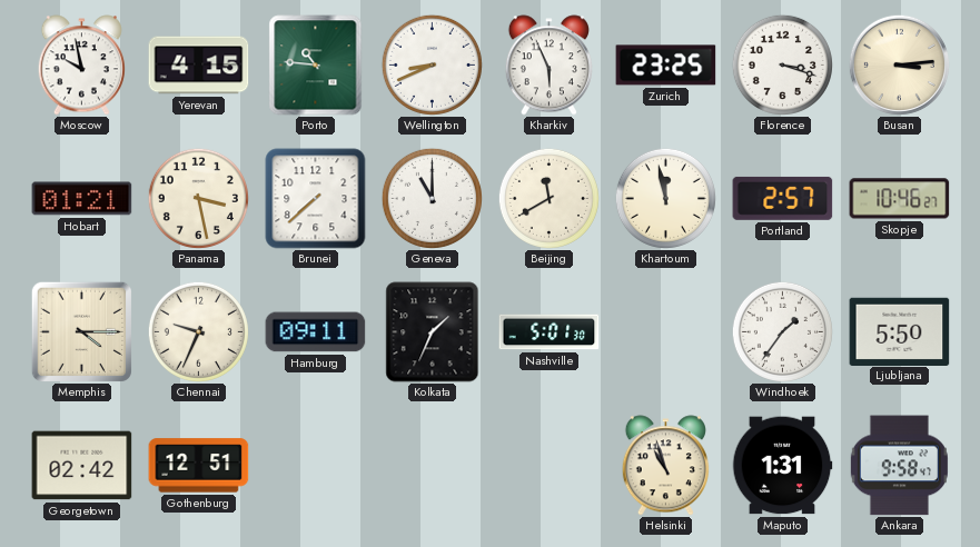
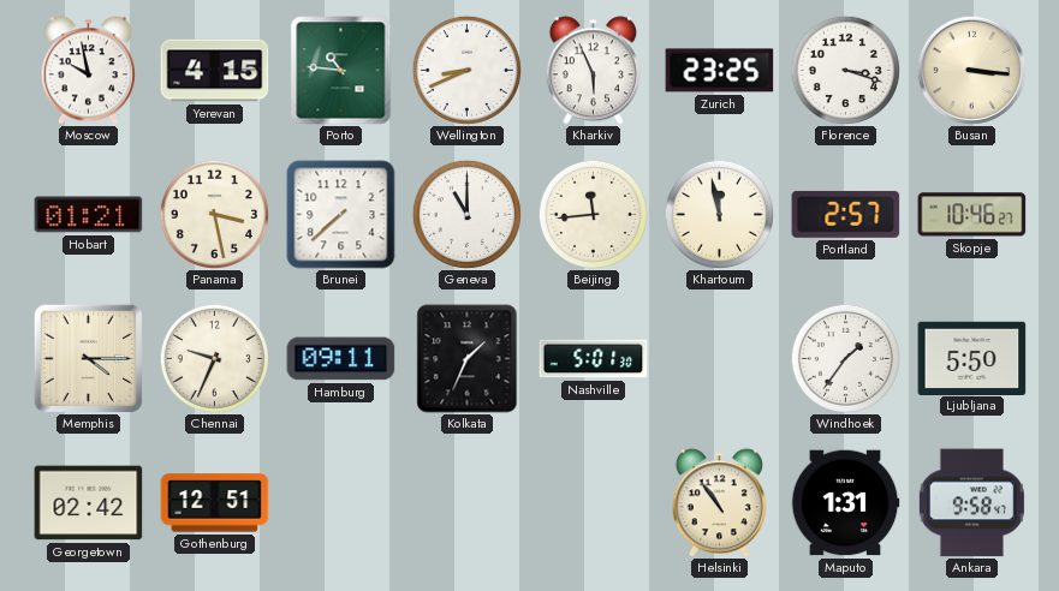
Busan: 3:14 -> 3:16 (971, 70)
Beijing: 11:40 -> 11:44 (593, 214)
Helsinki: 10:57 -> 10:54 (719, 503)
